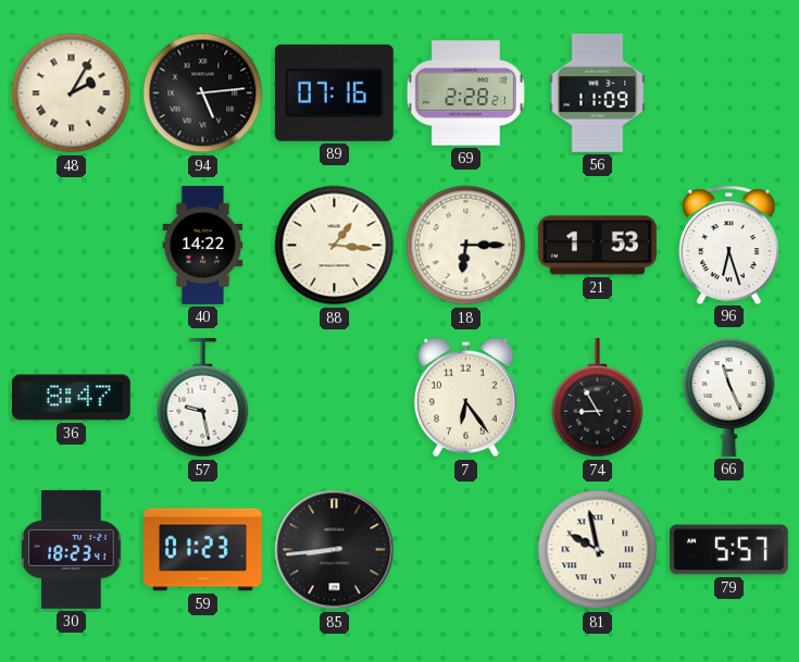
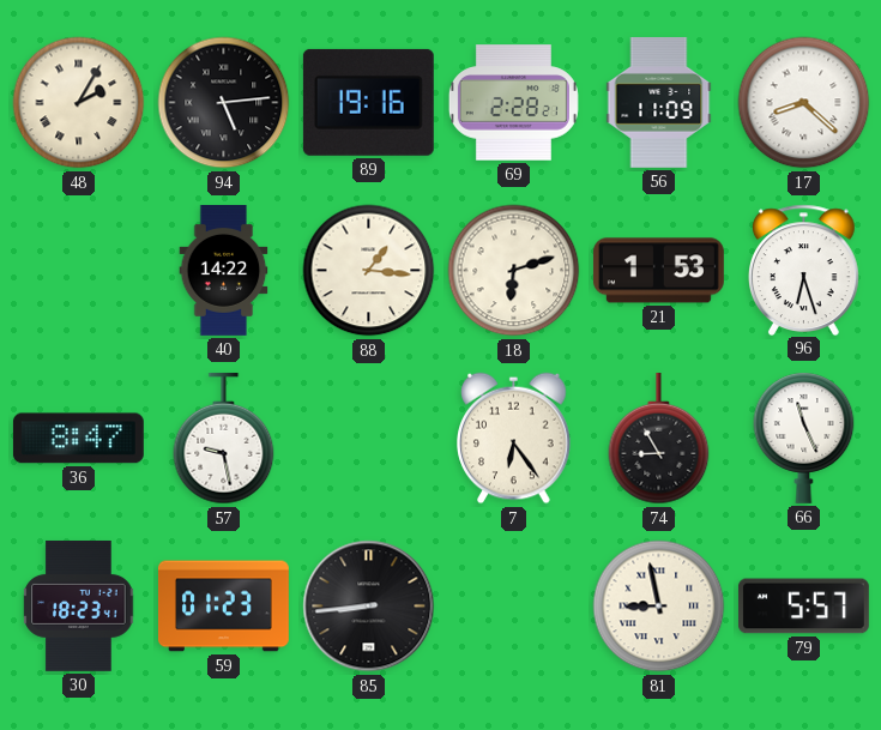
89: 07:16 -> 19:16 (368, 102)
17: none -> 8:22 (804, 103)
18: 6:15 -> 6:12 (514, 271)
81: 9:58 -> 8:58 (659, 607)
